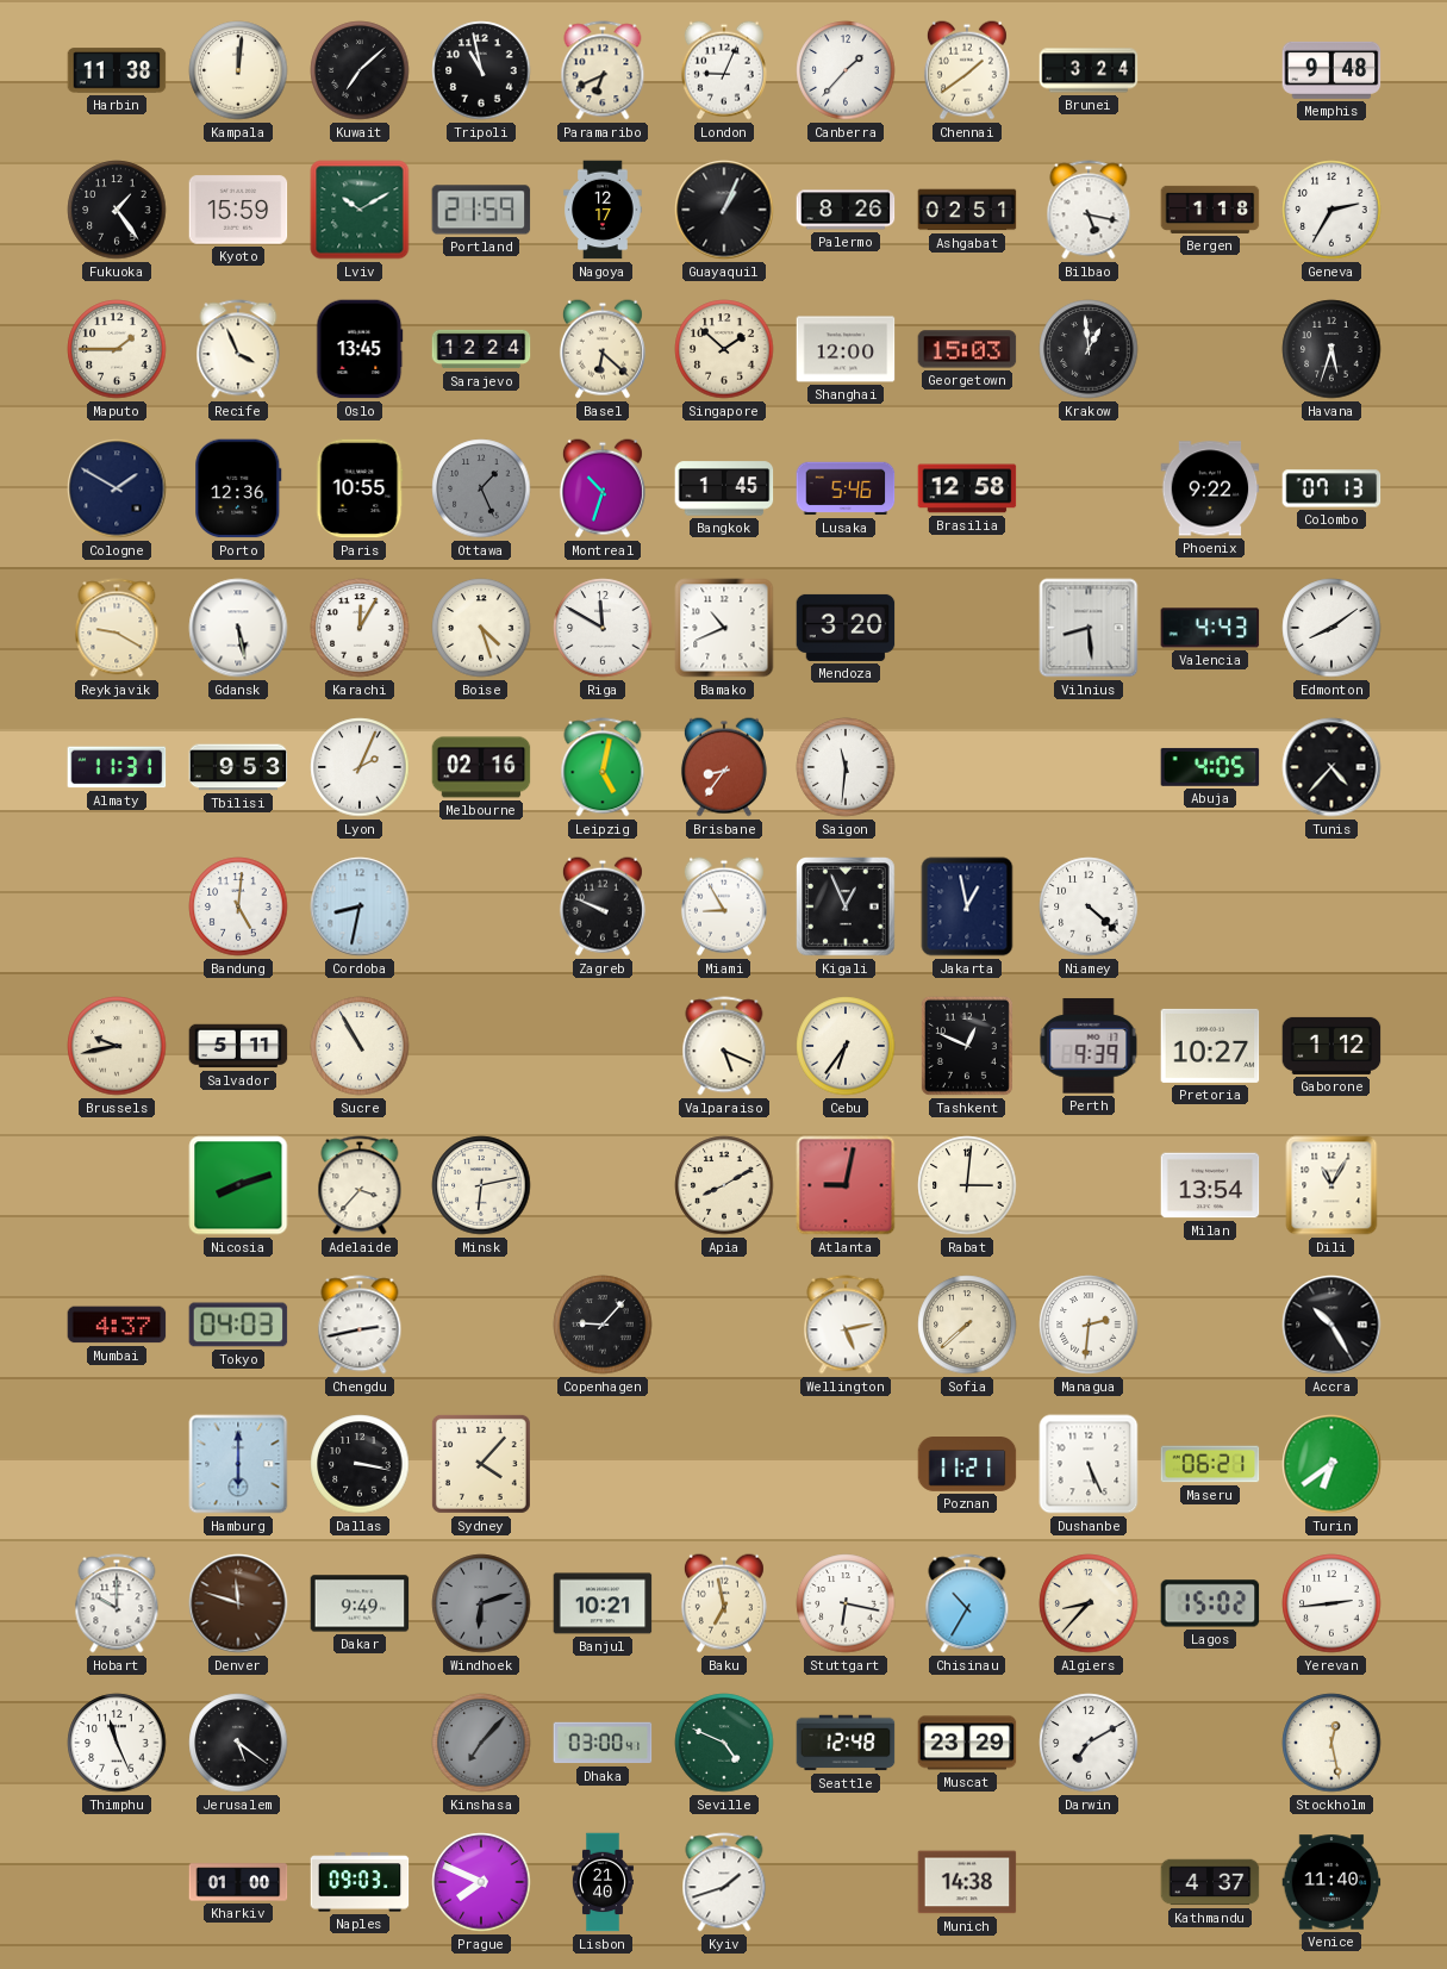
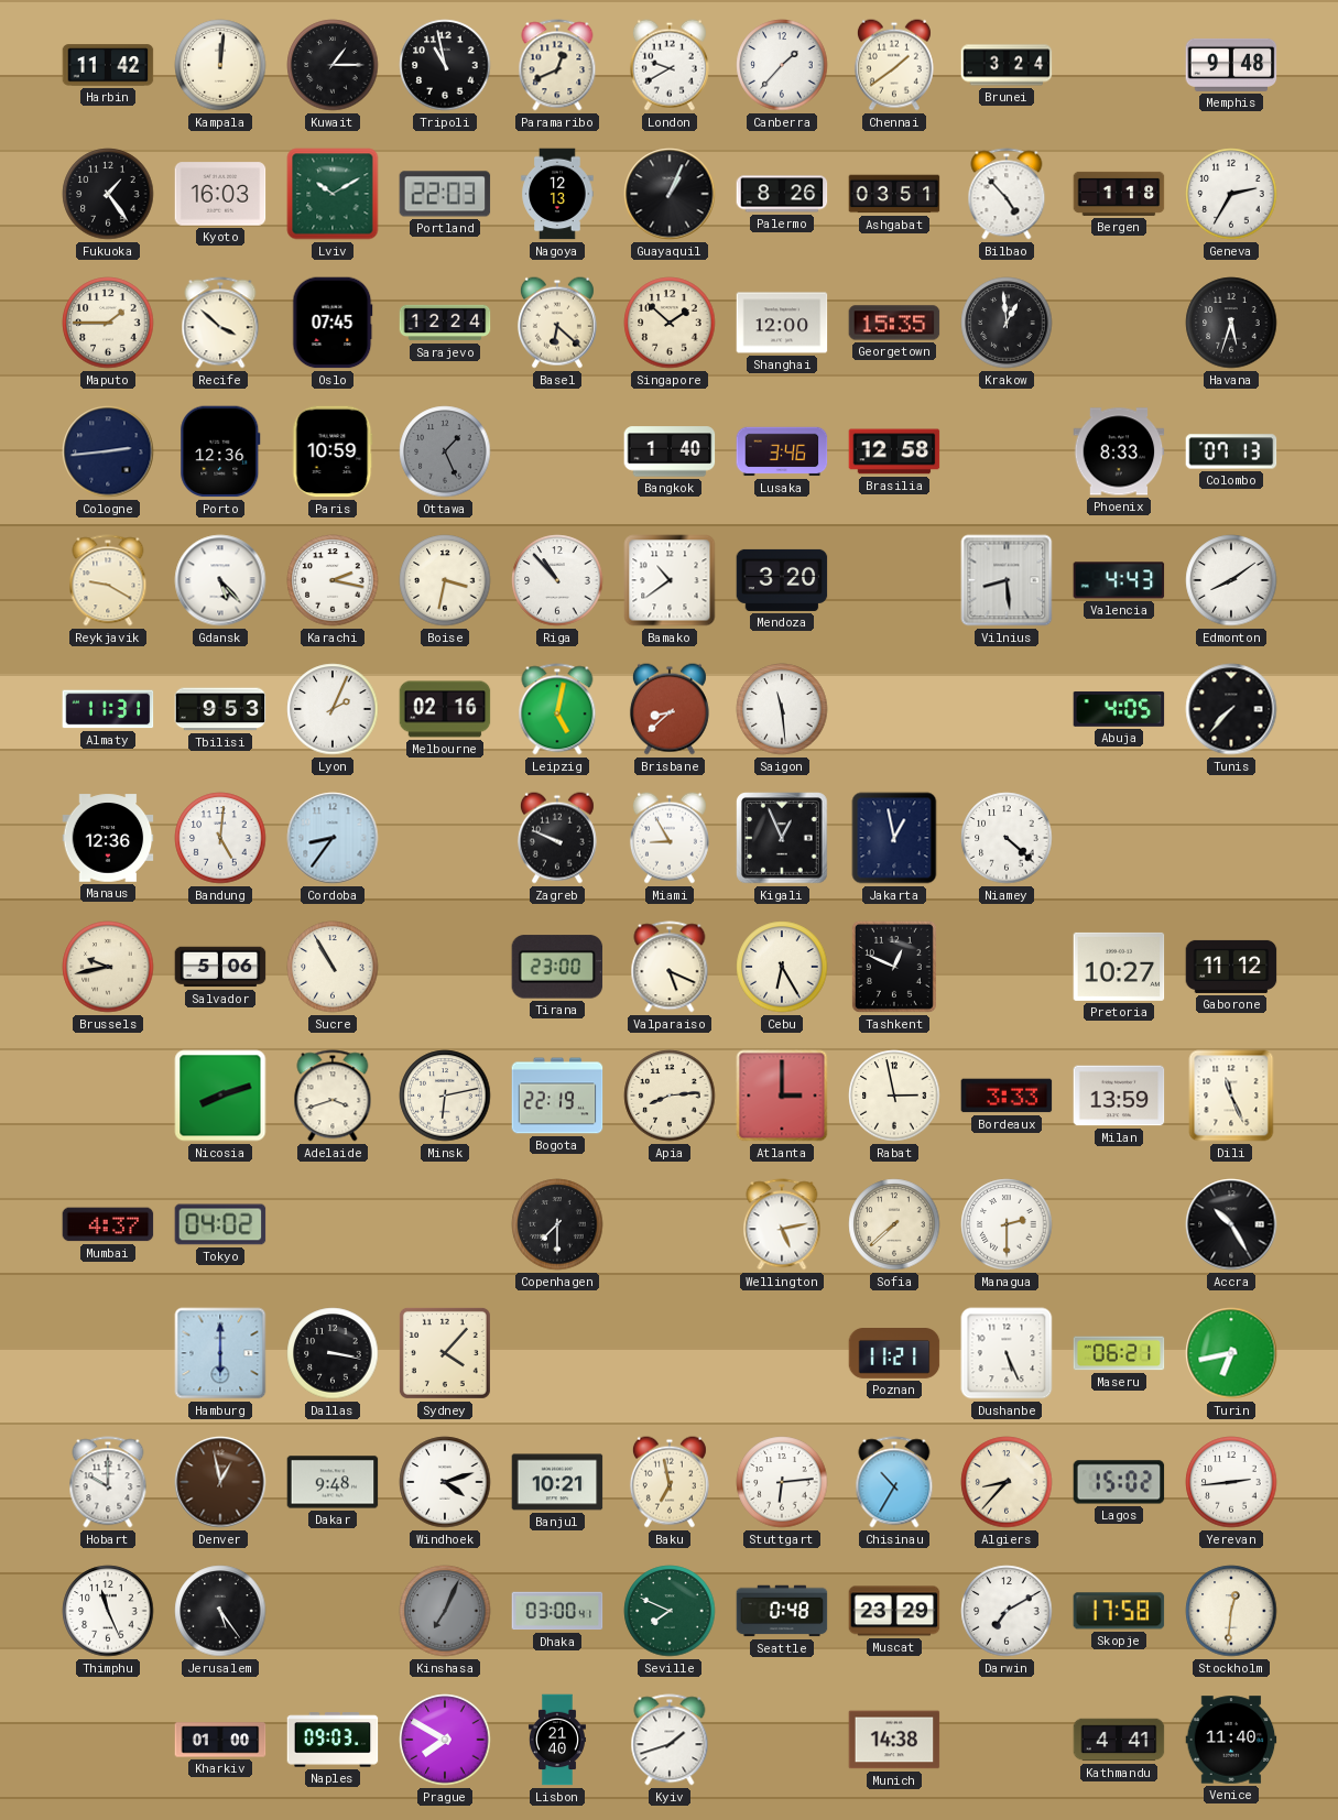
Harbin: 11:38 -> 11:42 (108, 65)
Kuwait: 7:08 -> 1:15 (333, 65)
Paramaribo: 6:41 -> 12:41 (557, 65)
London: 9:04 -> 9:40 (670, 65)
Kyoto: 15:59 -> 16:03 (220, 194)
Portland: 21:59 -> 22:03 (445, 194)
Nagoya: 12:17 -> 12:13 (557, 194)
Ashgabat: 02:51 -> 03:51 (894, 194)
Bilbao: 5:17 -> 4:53 (1007, 194)
Recife: 3:56 -> 3:52 (220, 323)
Oslo: 13:45 -> 07:45 (333, 323)
Georgetown: 15:03 -> 15:35 (894, 323)
Cologne: 1:50 -> 2:44 (108, 451)
Paris: 10:55 -> 10:59 (333, 451)
Montreal: 10:33 -> none (603, 488)
Bangkok: 1:45 -> 1:40 (670, 451)
Lusaka: 5:46 -> 3:46 (782, 451)
Phoenix: 9:22 -> 8:33 (1119, 451)
Gdansk: 5:28 -> 5:23 (220, 580)
Karachi: 12:05 -> 2:17 (333, 580)
Boise: 4:27 -> 3:32 (445, 580)
Riga: 11:50 -> 10:53 (557, 580)
Bamako: 10:41 -> 10:39 (670, 580)
Brisbane: 8:36 -> 8:38 (670, 709)
Saigon: 11:31 -> 11:29 (782, 709)
Tunis: 4:37 -> 7:37 (1231, 709)
Manaus: none -> 12:36 (108, 838)
Cordoba: 8:32 -> 8:36 (333, 838)
Salvador: 5:11 -> 5:06 (220, 967)
Tirana: none -> 23:00 (557, 967)
Cebu: 6:36 -> 6:25 (782, 967)
Perth: 9:39 -> none (1089, 1046)
Gaborone: 1:12 -> 11:12 (1231, 967)
Adelaide: 3:37 -> 3:42 (333, 1096)
Bogota: none -> 22:19 (557, 1096)
Apia: 8:10 -> 8:14 (670, 1096)
Atlanta: 9:02 -> 3:00 (782, 1096)
Rabat: 3:01 -> 2:58 (894, 1096)
Bordeaux: none -> 3:33 (1007, 1096)
Milan: 13:54 -> 13:59 (1119, 1096)
Dili: 11:05 -> 11:26 (1231, 1096)
Tokyo: 04:03 -> 04:02 (220, 1224)
Chengdu: 2:43 -> none (360, 1325)
Copenhagen: 9:07 -> 7:30 (557, 1224)
Managua: 2:31 -> 2:30 (1007, 1224)
Turin: 6:39 -> 6:43 (1231, 1353)
Denver: 11:48 -> 12:58 (220, 1482)
Dakar: 9:49 -> 9:48 (333, 1482)
Windhoek: 6:12 -> 4:12 (445, 1482)
Windhoek dial: grey -> white (445, 1482)
Stuttgart: 6:17 -> 6:14 (782, 1482)
Jerusalem: 5:21 -> 5:24 (220, 1611)
Kinshasa: 7:07 -> 7:04 (445, 1611)
Seville: 4:49 -> 7:49 (670, 1611)
Seattle: 12:48 -> 0:48 (782, 1611)
Skopje: none -> 17:58 (1119, 1611)
Stockholm: 12:28 -> 12:31 (1231, 1611)
Prague: 7:49 -> 7:50 (445, 1740)
Kathmandu: 4:37 -> 4:41 (1119, 1740)
